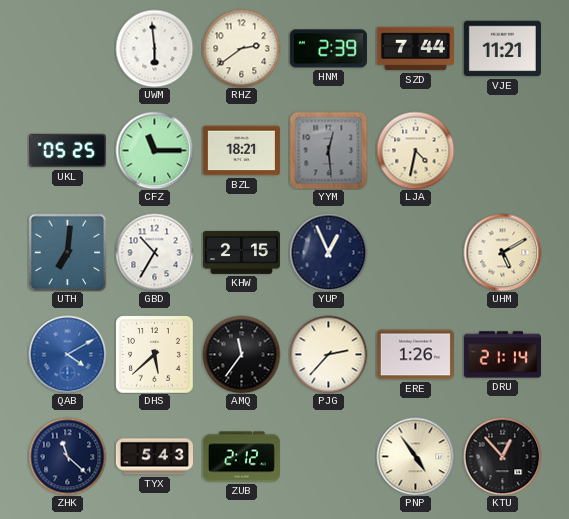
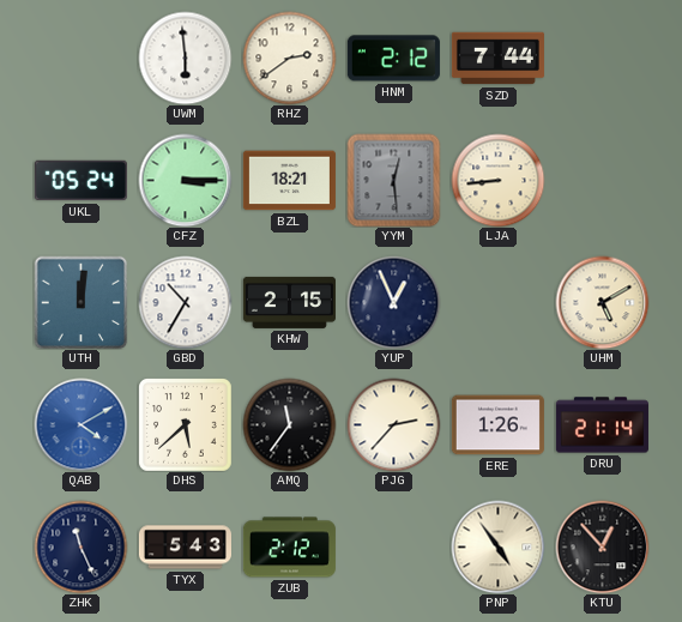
HNM: 2:39 -> 2:12 (393, 59)
VJE: 11:21 -> none (502, 49)
UKL: 05:25 -> 05:24 (80, 181)
CFZ: 11:15 -> 3:15 (185, 180)
LJA: 4:32 -> 8:44 (497, 180)
UTH: 7:01 -> 12:01 (80, 302)
ZHK: 11:22 -> 11:26 (80, 546)
